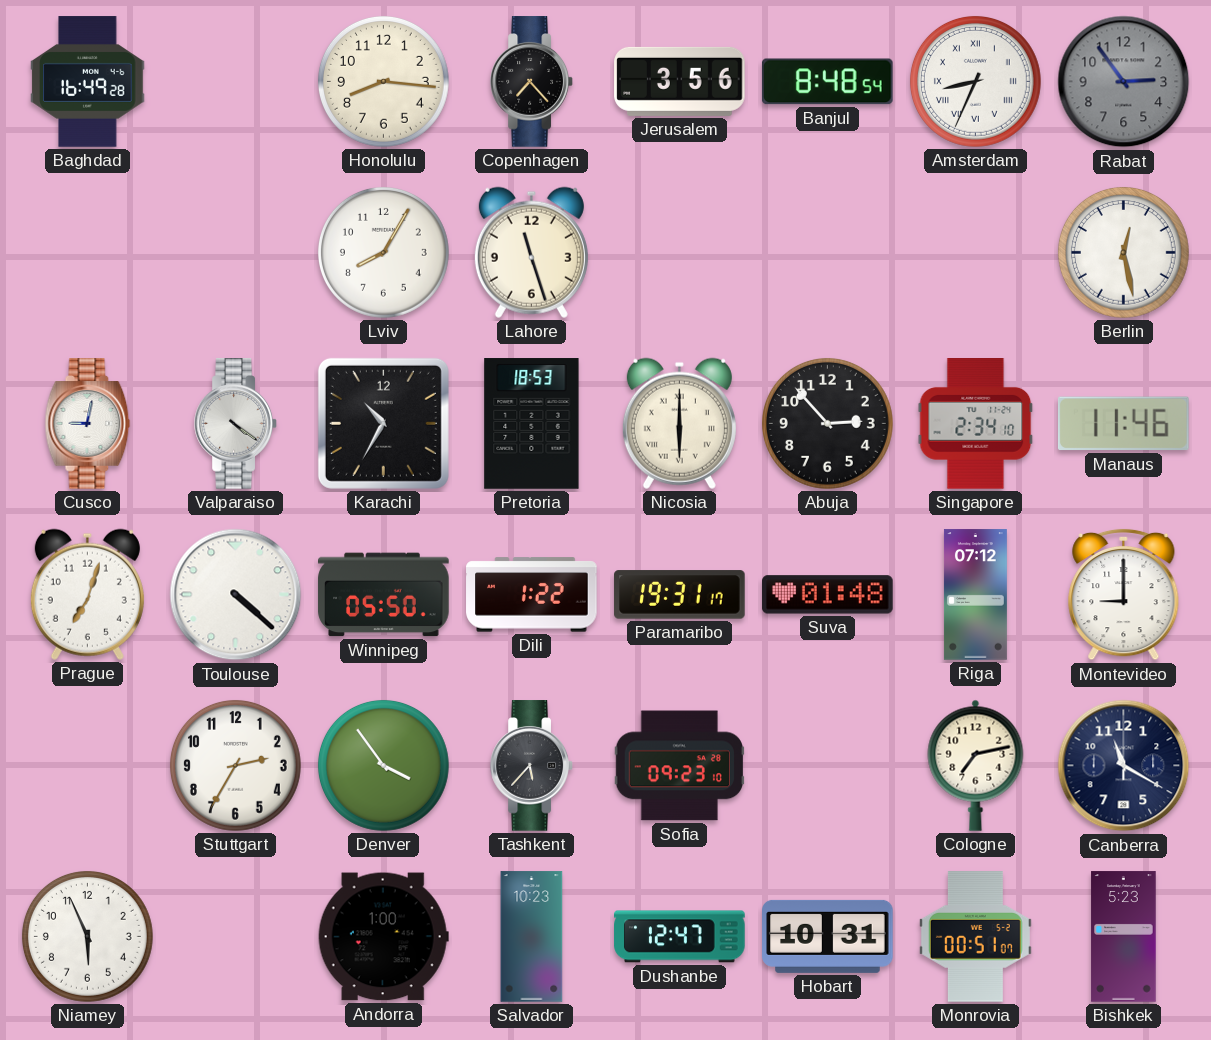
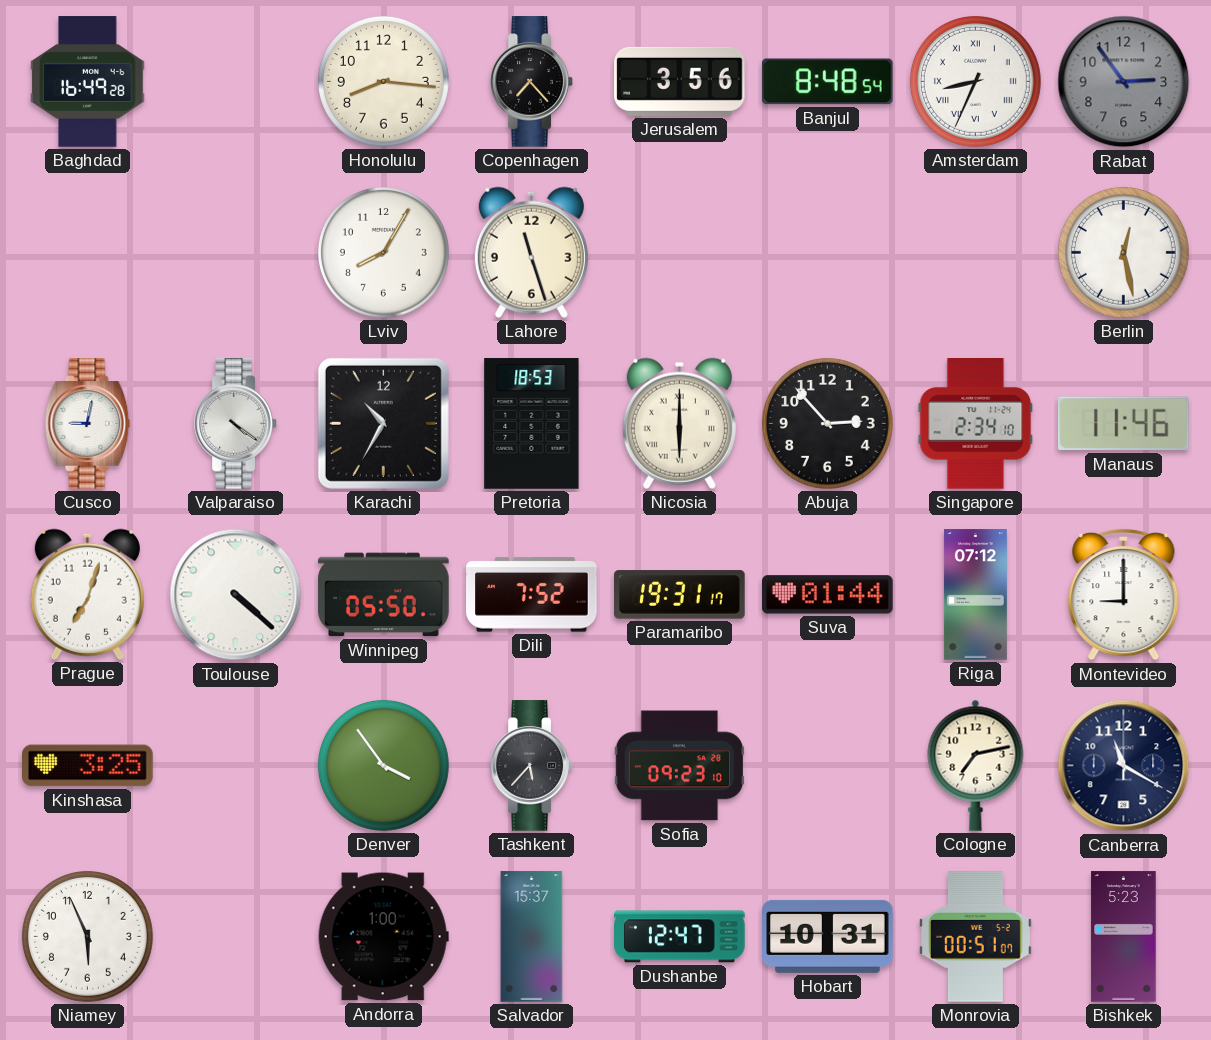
Dili: 1:22 -> 7:52 (532, 595)
Suva: 01:48 -> 01:44 (828, 595)
Kinshasa: none -> 3:25 (88, 766)
Stuttgart: 2:35 -> none (235, 765)
Salvador: 10:23 -> 15:37 (532, 937)
